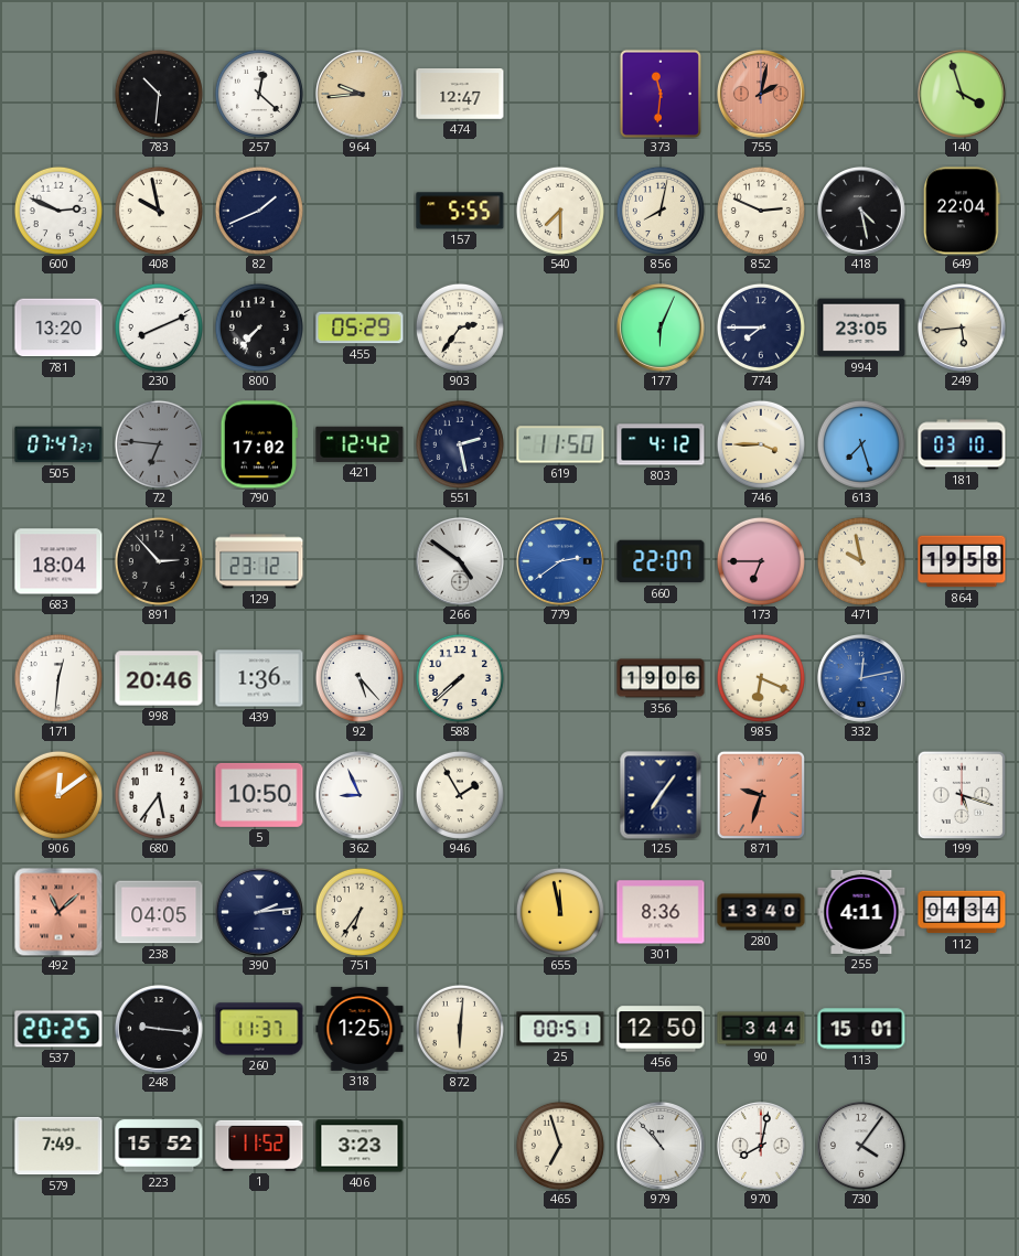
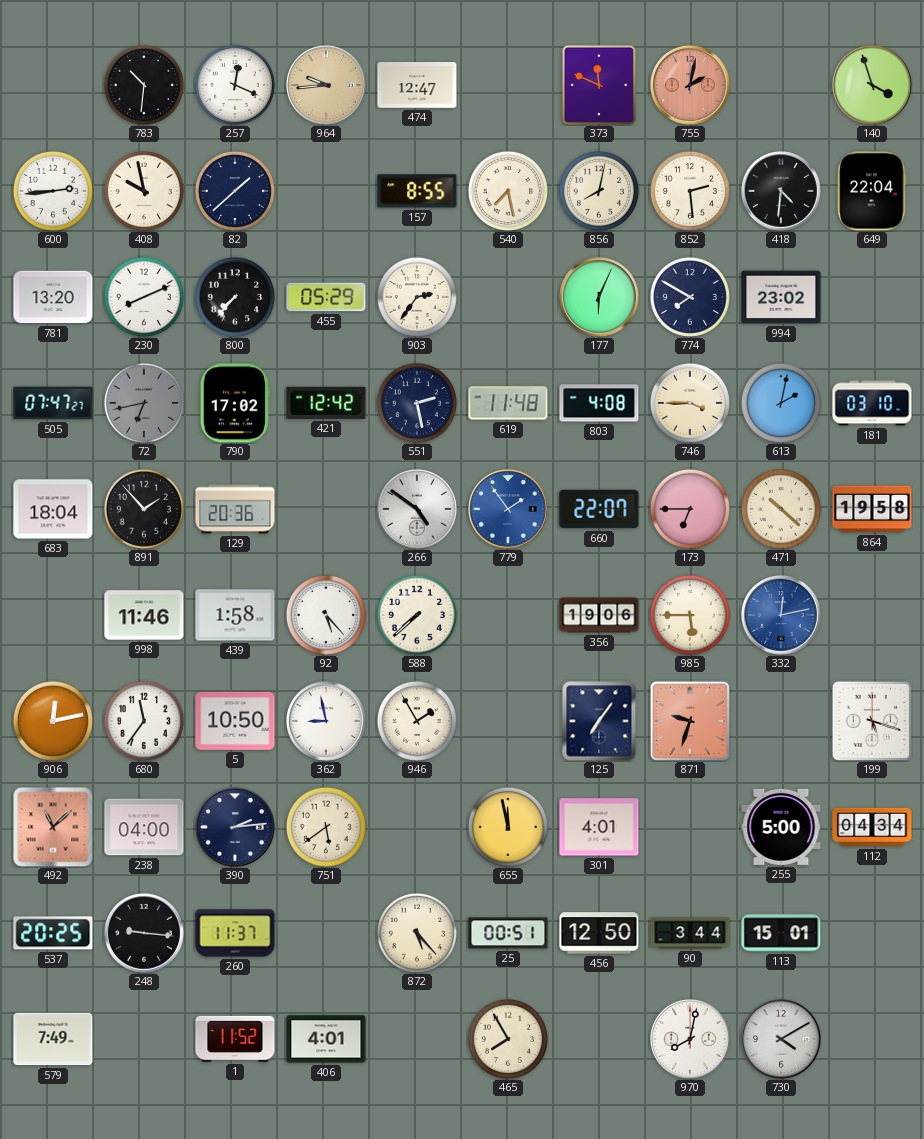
257: 12:22 -> 12:19 (235, 85)
373: 11:31 -> 11:49 (598, 84)
600: 2:49 -> 2:44 (53, 191)
82: 1:41 -> 1:38 (235, 191)
157: 5:55 -> 8:55 (417, 191)
540: 7:30 -> 7:28 (508, 191)
852: 2:49 -> 2:29 (690, 191)
418: 4:28 -> 4:31 (782, 192)
774: 7:45 -> 7:50 (690, 297)
994: 23:05 -> 23:02 (781, 297)
249: 5:44 -> none (963, 329)
72: 6:46 -> 6:43 (144, 403)
619: 11:50 -> 11:48 (508, 403)
803: 4:12 -> 4:08 (599, 403)
613: 7:27 -> 2:02 (781, 403)
891: 2:53 -> 1:53 (144, 509)
129: 23:12 -> 20:36 (235, 509)
779: 2:39 -> 1:54 (509, 510)
471: 9:58 -> 10:22 (781, 509)
171: 12:31 -> none (58, 678)
998: 20:46 -> 11:46 (144, 615)
439: 1:36 -> 1:58 (235, 615)
985: 6:19 -> 5:45 (690, 615)
906: 12:09 -> 12:13 (53, 721)
680: 5:36 -> 11:36 (144, 721)
362: 8:56 -> 8:58 (327, 722)
238: 04:05 -> 04:00 (144, 827)
751: 6:36 -> 5:39 (326, 827)
301: 8:36 -> 4:01 (599, 827)
280: 13:40 -> none (761, 912)
255: 4:11 -> 5:00 (781, 827)
318: 1:25 -> none (360, 1029)
872: 6:01 -> 5:23 (417, 933)
223: 15:52 -> none (159, 1146)
406: 3:23 -> 4:01 (326, 1039)
465: 6:57 -> 7:55 (508, 1039)
979: 10:53 -> none (662, 1147)
730: 4:06 -> 4:10 (782, 1040)
